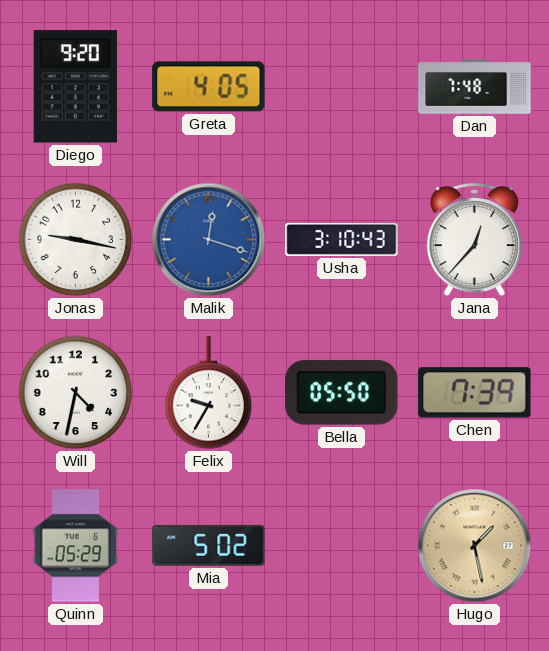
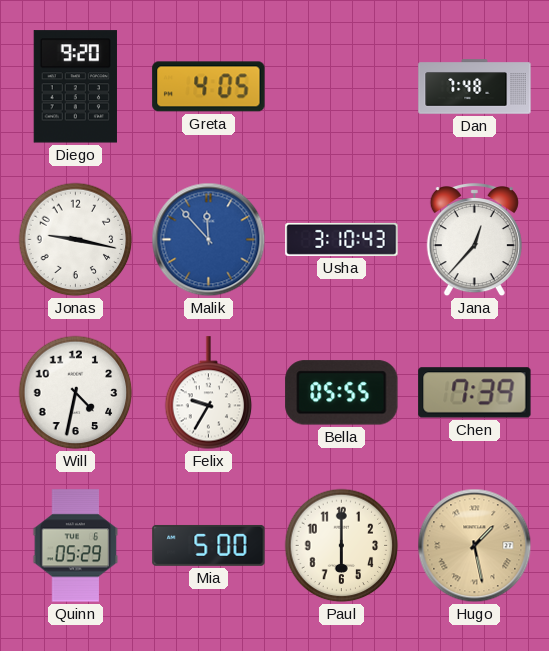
Malik: 12:18 -> 11:53 (209, 240)
Bella: 05:50 -> 05:55 (342, 393)
Mia: 5:02 -> 5:00 (209, 545)
Paul: none -> 6:00 (342, 546)
